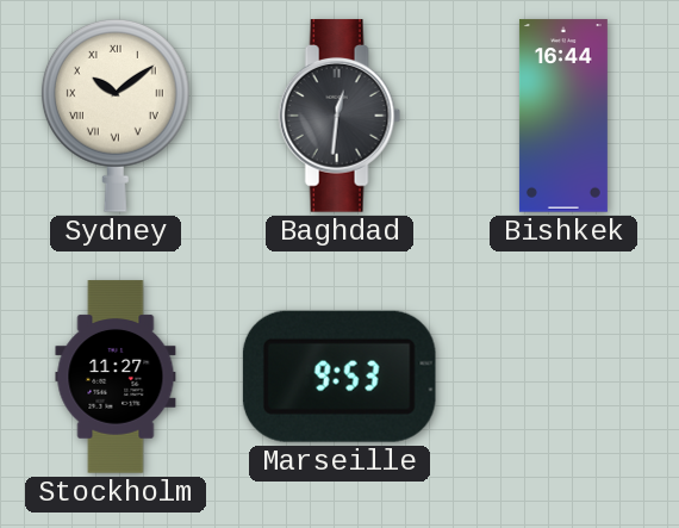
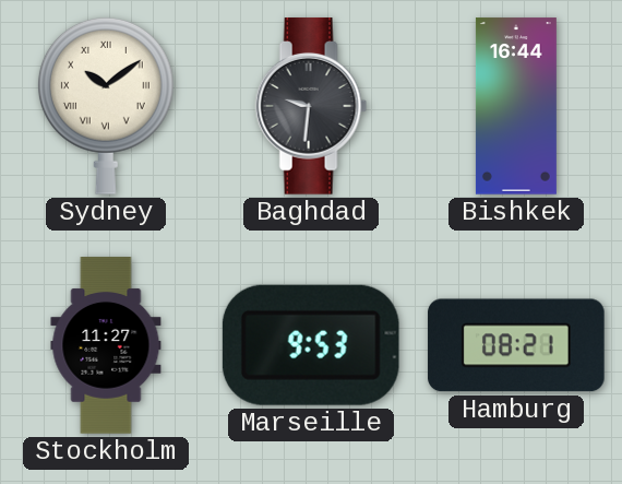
Baghdad: 12:31 -> 9:31 (311, 106)
Hamburg: none -> 08:21 (516, 345)
